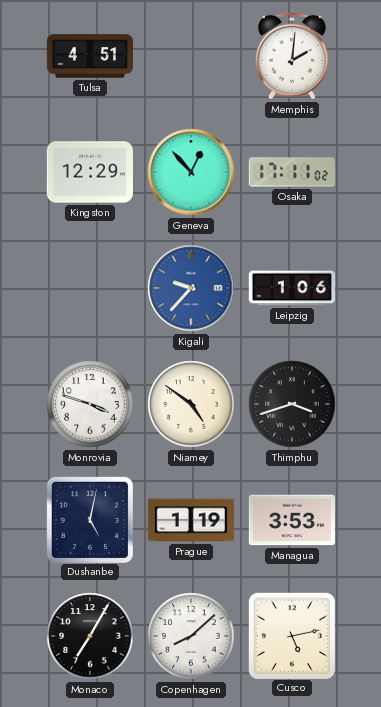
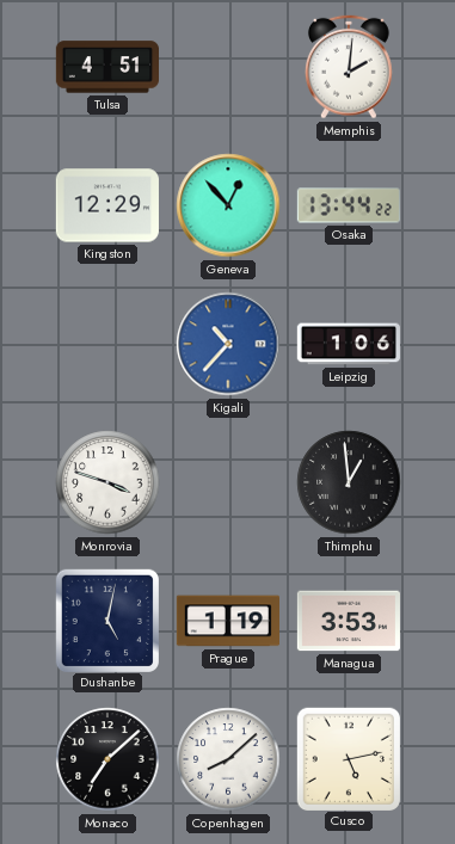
Osaka: 17:11 -> 13:44 (349, 205)
Kigali: 9:37 -> 10:37 (228, 344)
Niamey: 4:51 -> none (191, 404)
Thimphu: 3:42 -> 12:59 (349, 482)
Monaco: 7:05 -> 7:08 (107, 759)
